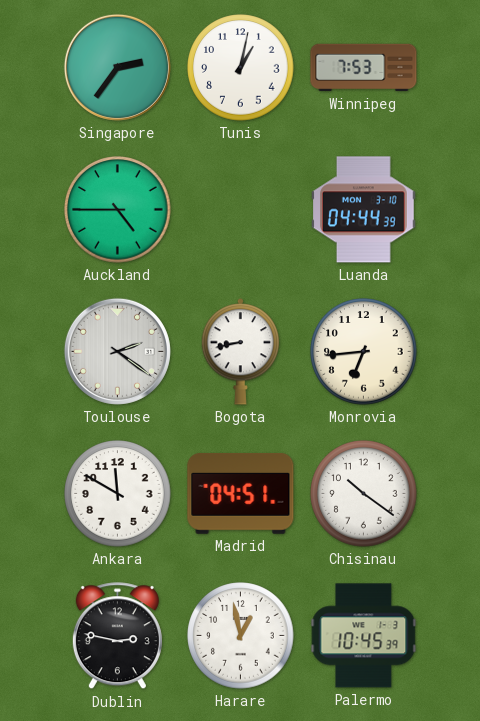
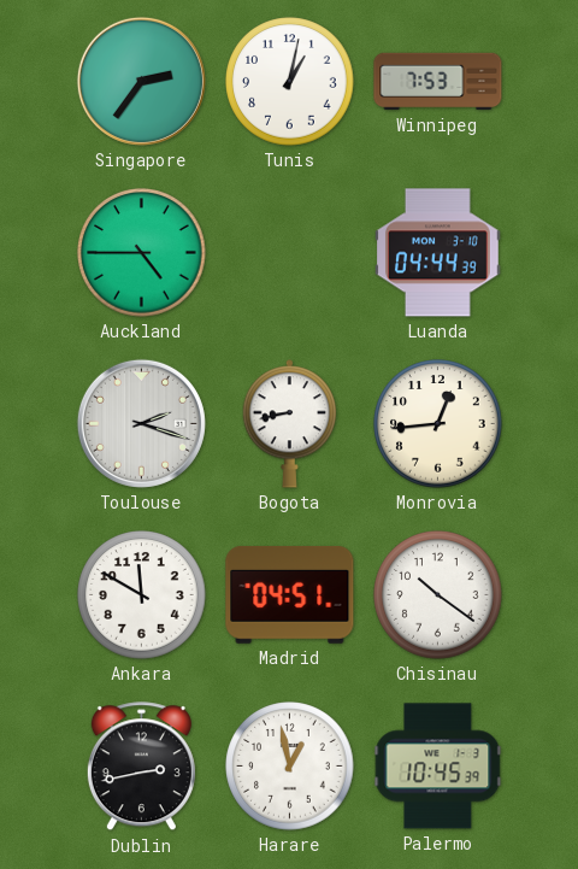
Toulouse: 2:21 -> 2:18 (141, 423)
Monrovia: 6:44 -> 12:44 (438, 424)
Dublin: 2:47 -> 2:43 (141, 767)
